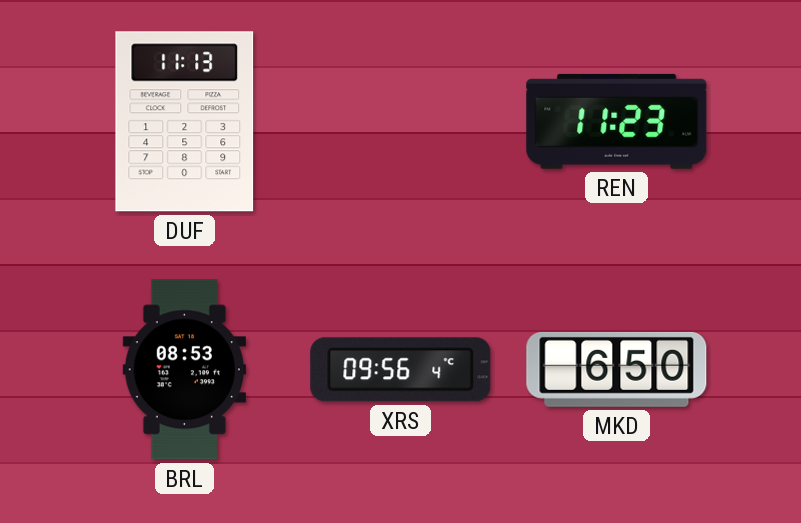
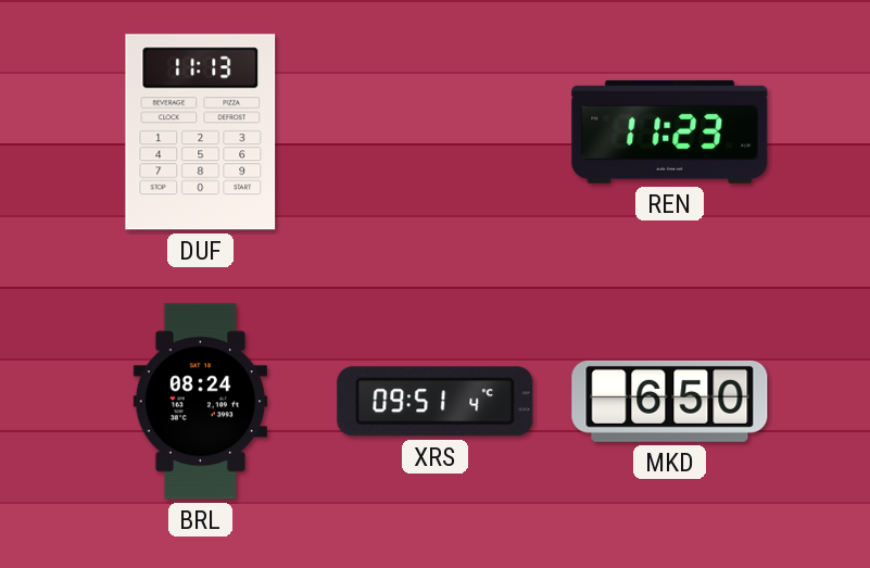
BRL: 08:53 -> 08:24 (200, 402)
XRS: 09:56 -> 09:51 (436, 402)
